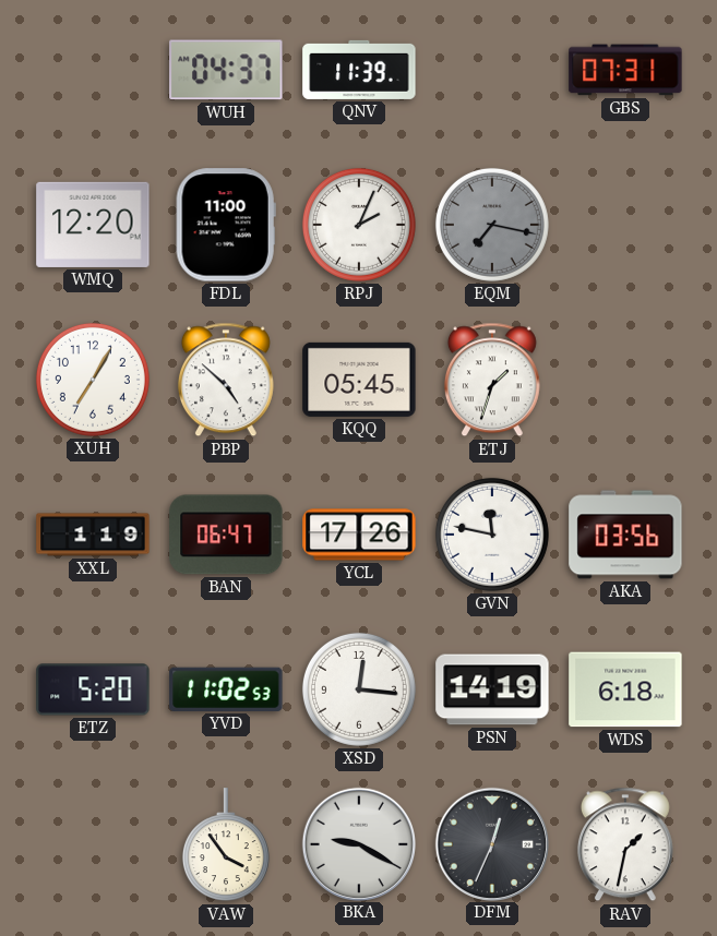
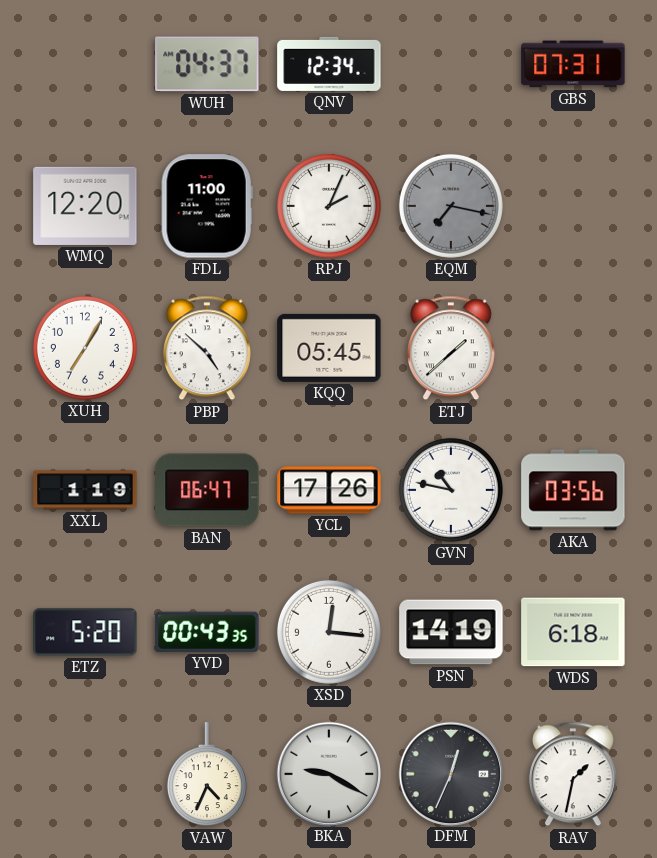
QNV: 11:39 -> 12:34 (329, 64)
ETJ: 1:33 -> 1:38 (451, 348)
GVN: 11:47 -> 10:47 (451, 490)
YVD: 11:02 -> 00:43 (207, 632)
VAW: 3:54 -> 4:34 (207, 775)
